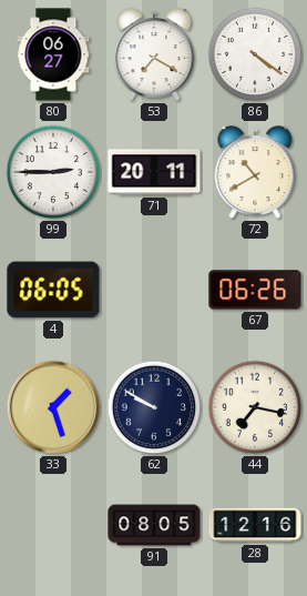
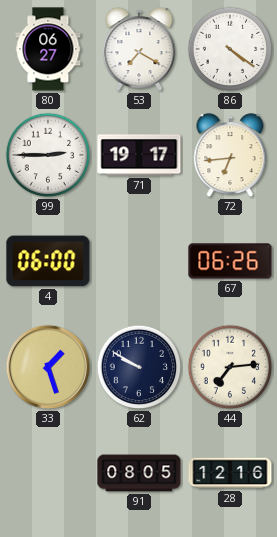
71: 20:11 -> 19:17 (139, 155)
72: 10:40 -> 6:44 (230, 156)
4: 06:05 -> 06:00 (48, 261)
44: 7:17 -> 7:14 (230, 367)
